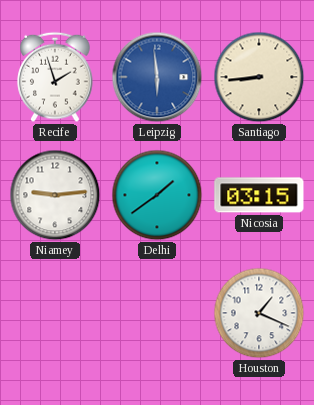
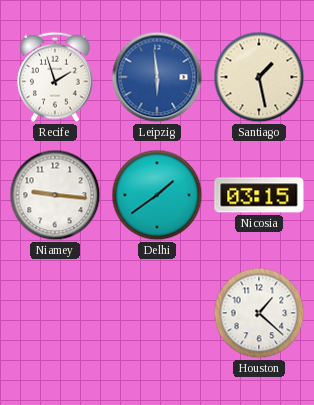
Santiago: 8:44 -> 1:28 (259, 77)
Niamey: 9:14 -> 9:16 (55, 195)
Houston: 1:19 -> 1:22 (259, 313)
